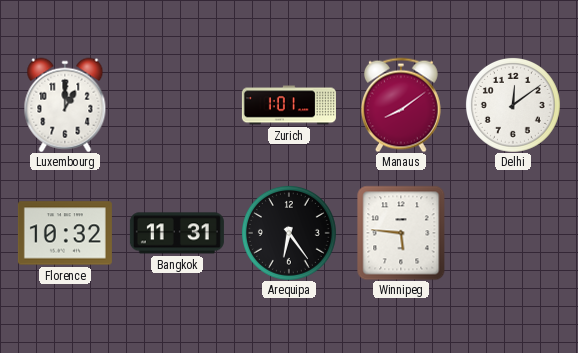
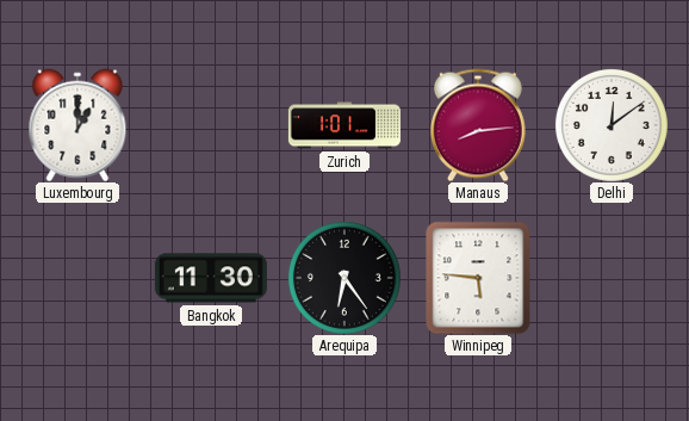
Manaus: 8:09 -> 8:14 (478, 125)
Florence: 10:32 -> none (65, 233)
Bangkok: 11:31 -> 11:30 (211, 278)
